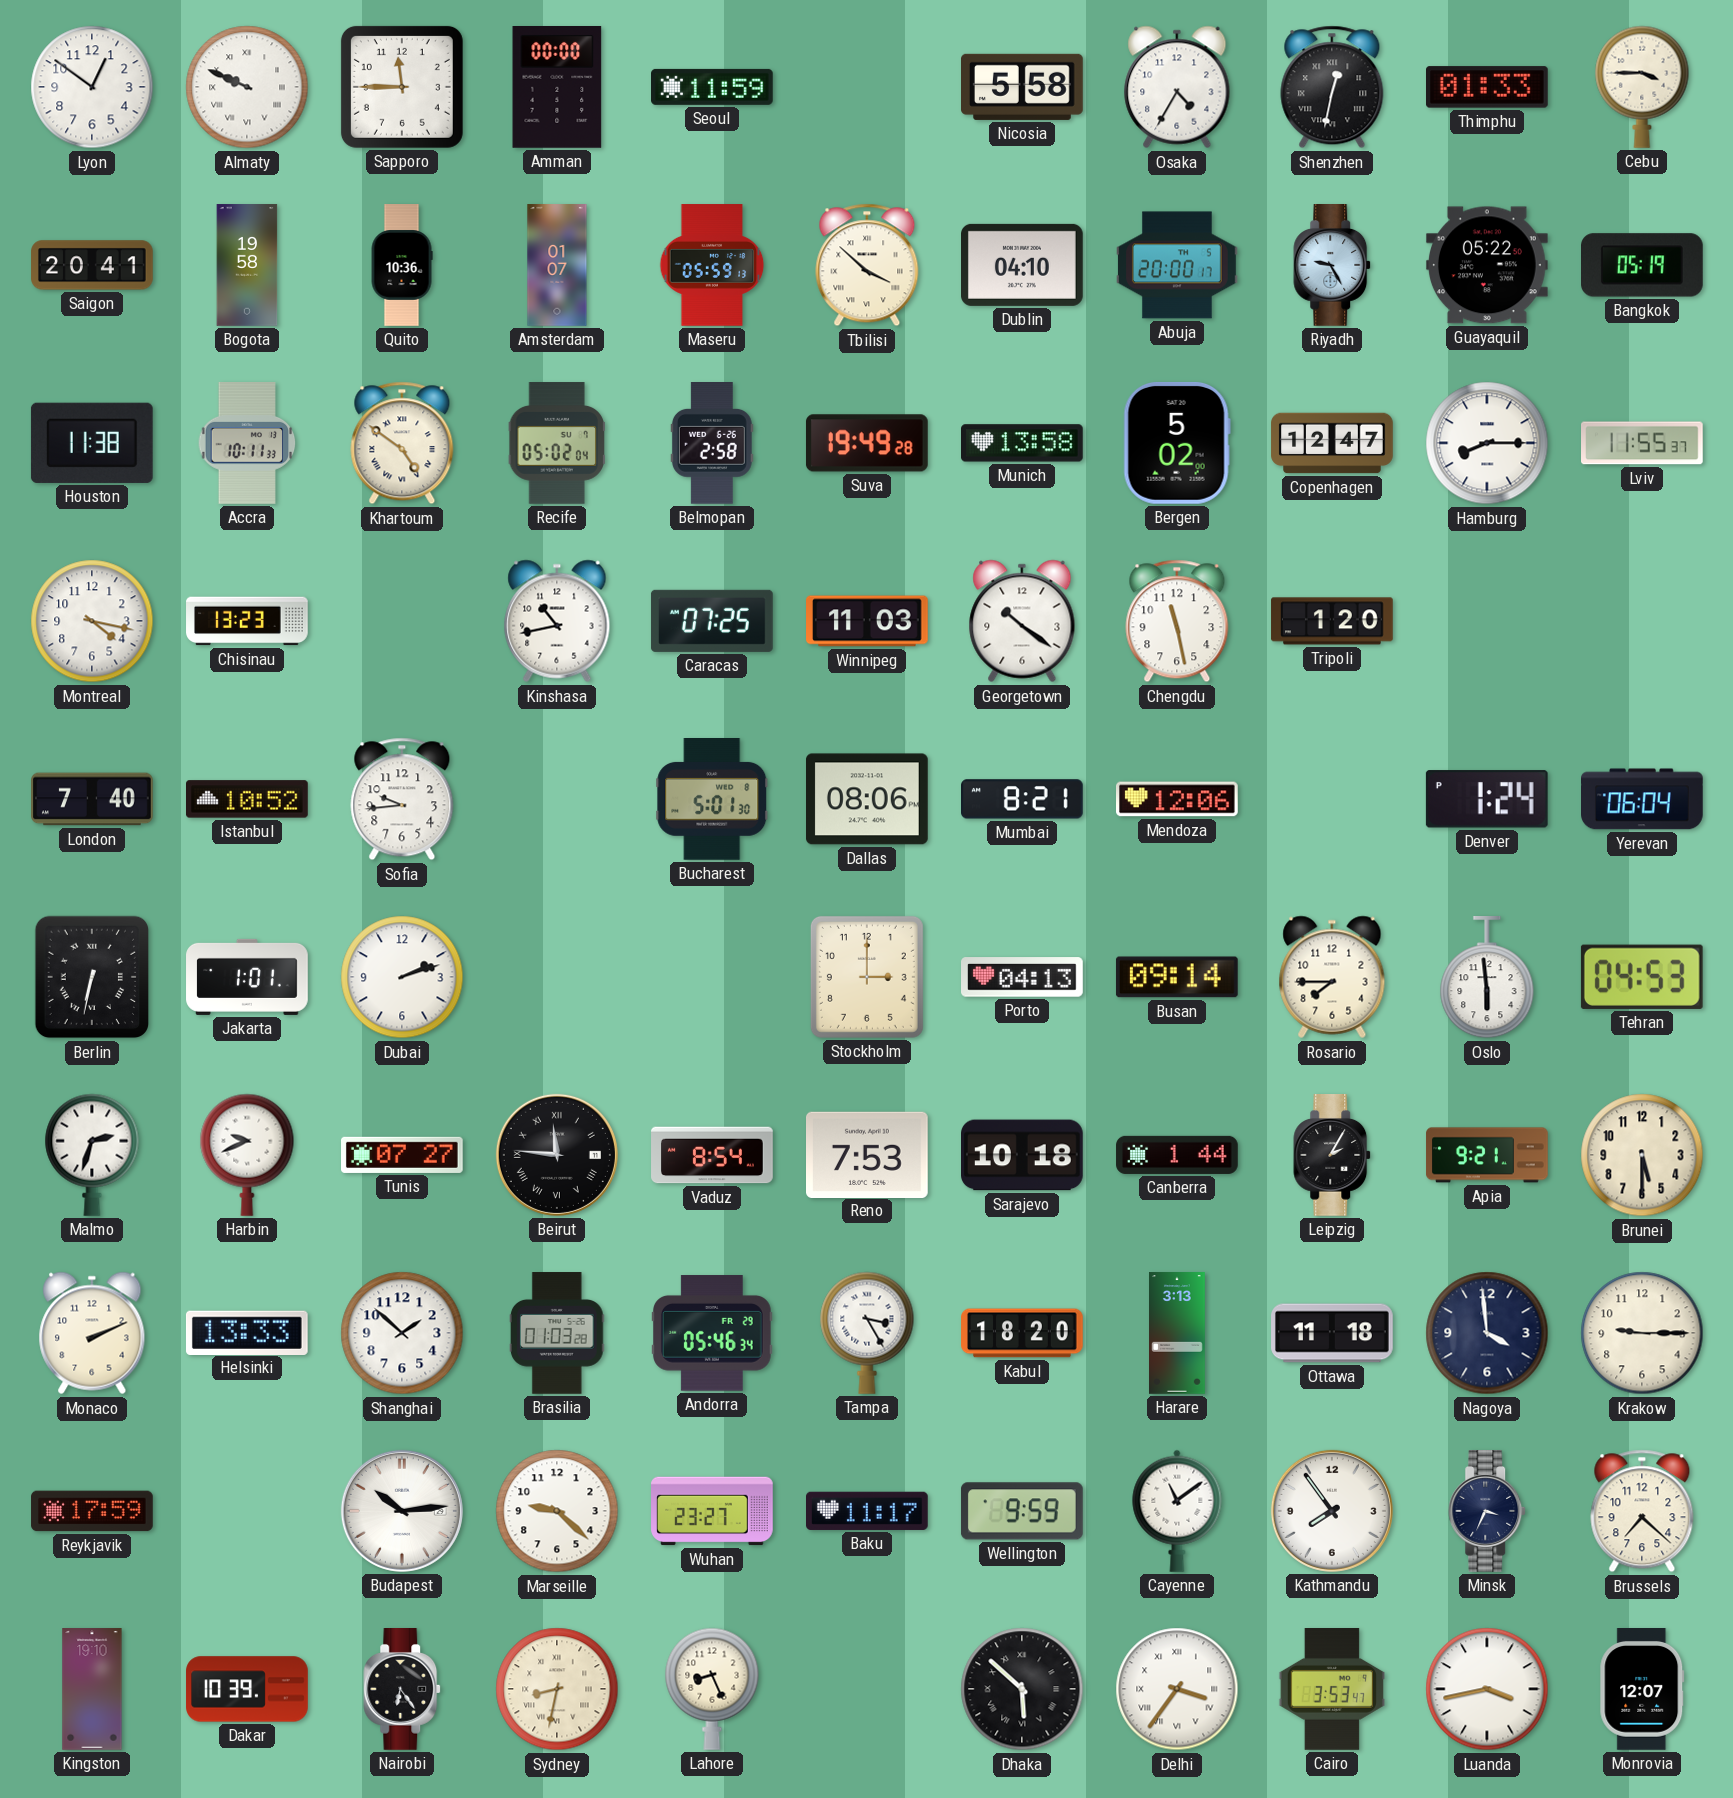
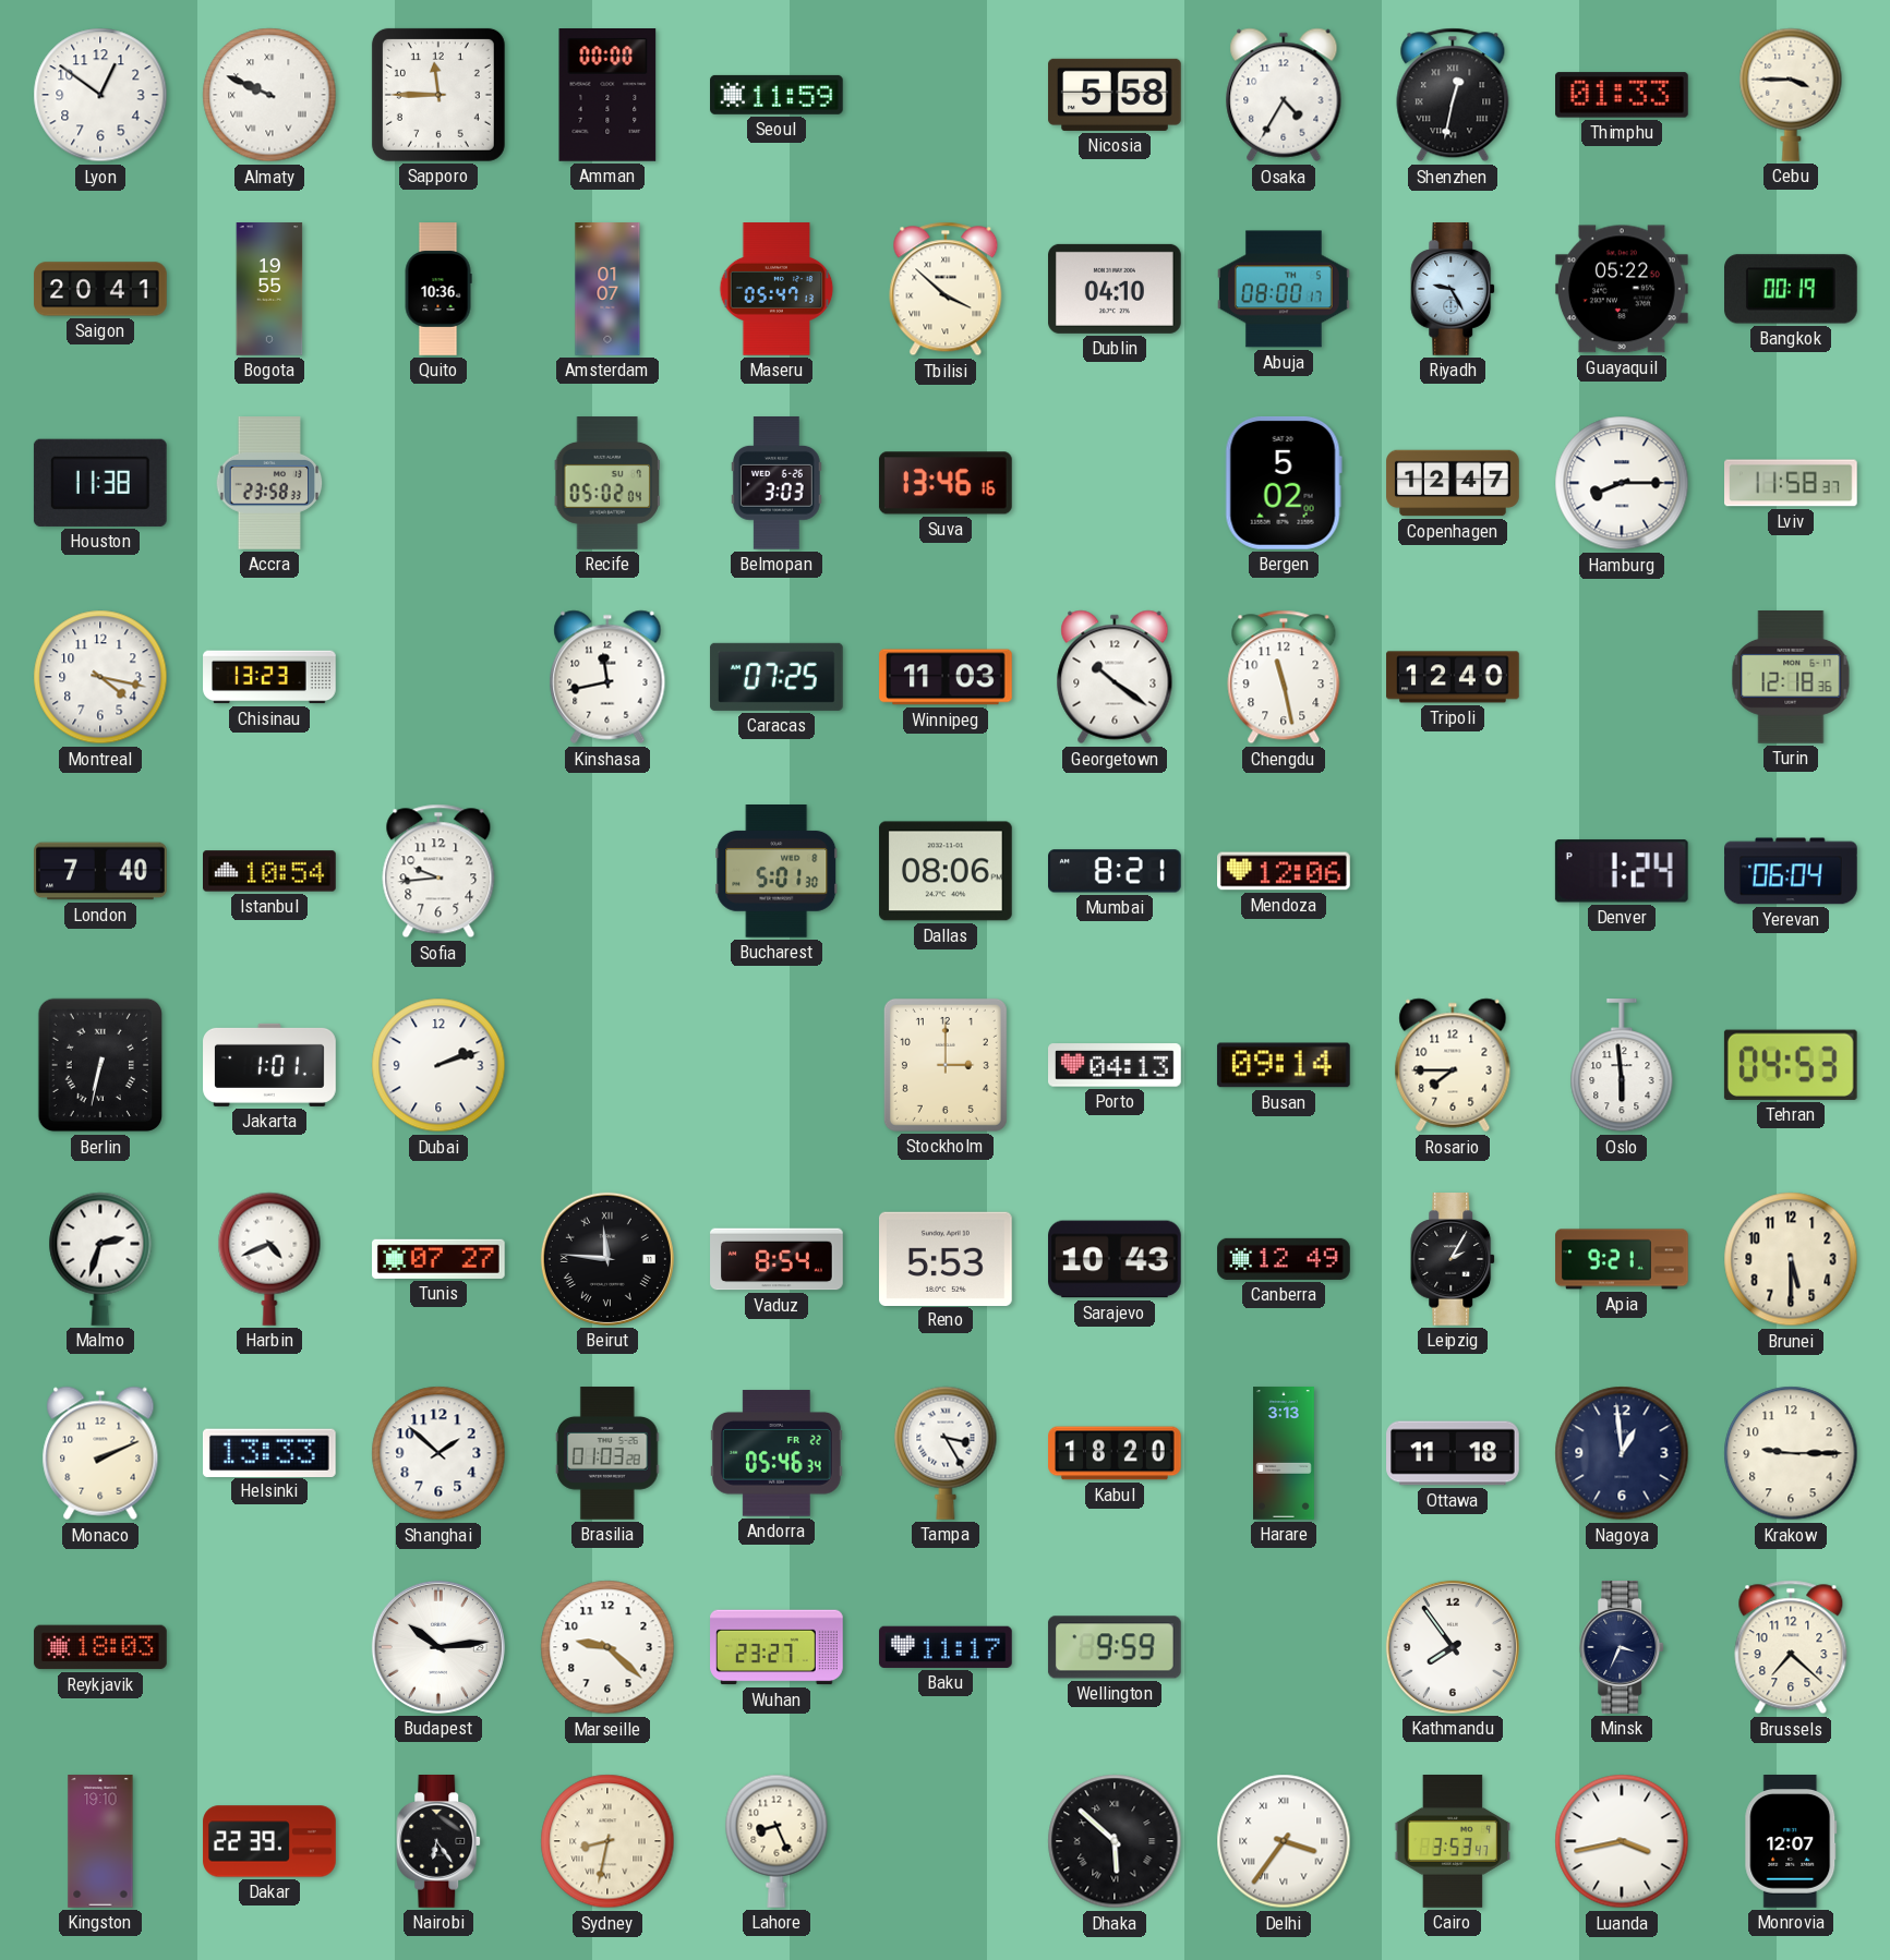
Bogota: 19:58 -> 19:55 (269, 289)
Maseru: 05:59 -> 05:47 (777, 289)
Abuja: 20:00 -> 08:00 (1285, 289)
Bangkok: 05:19 -> 00:19 (1792, 289)
Accra: 10:11 -> 23:58 (269, 484)
Khartoum: 4:51 -> none (402, 443)
Belmopan: 2:58 -> 3:03 (777, 484)
Suva: 19:49 -> 13:46 (946, 483)
Munich: 13:58 -> none (1023, 443)
Lviv: 11:55 -> 11:58 (1792, 483)
Kinshasa: 10:43 -> 11:43 (607, 677)
Tripoli: 1:20 -> 12:40 (1453, 677)
Turin: none -> 12:18 (1791, 678)
Istanbul: 10:52 -> 10:54 (270, 871)
Harbin: 9:41 -> 4:41 (269, 1259)
Reno: 7:53 -> 5:53 (947, 1258)
Sarajevo: 10:18 -> 10:43 (1116, 1259)
Canberra: 1:44 -> 12:49 (1284, 1259)
Andorra date: FR 29 -> FR 22 (778, 1453)
Nagoya: 3:59 -> 12:59 (1622, 1453)
Reykjavik: 17:59 -> 18:03 (100, 1647)
Cayenne: 11:09 -> none (1177, 1511)
Dakar: 10:39 -> 22:39 (269, 1841)
